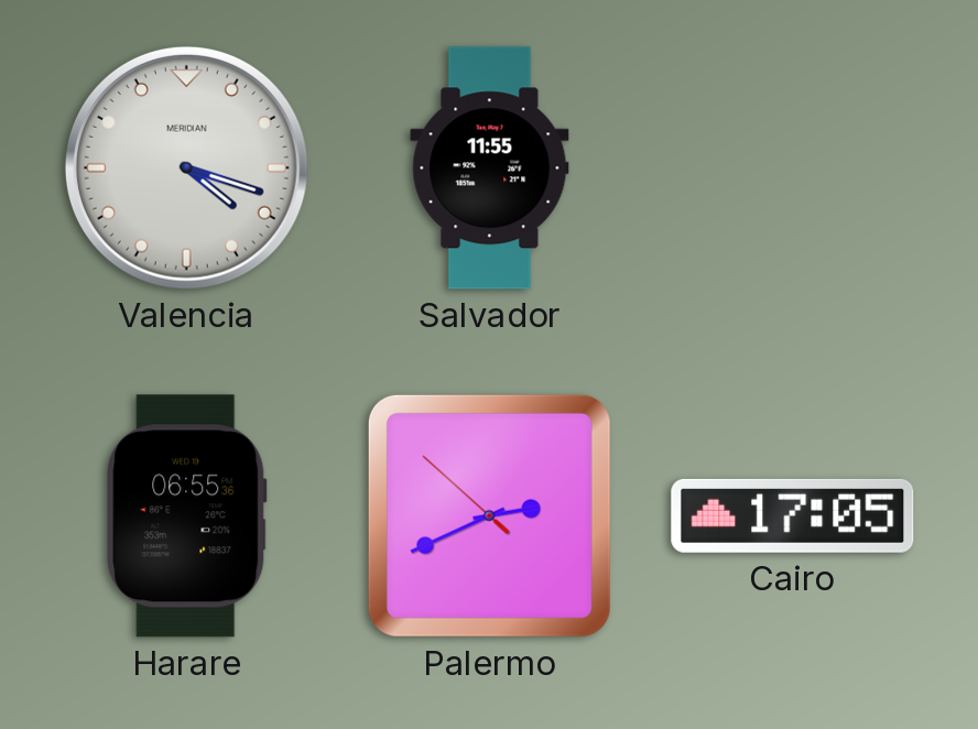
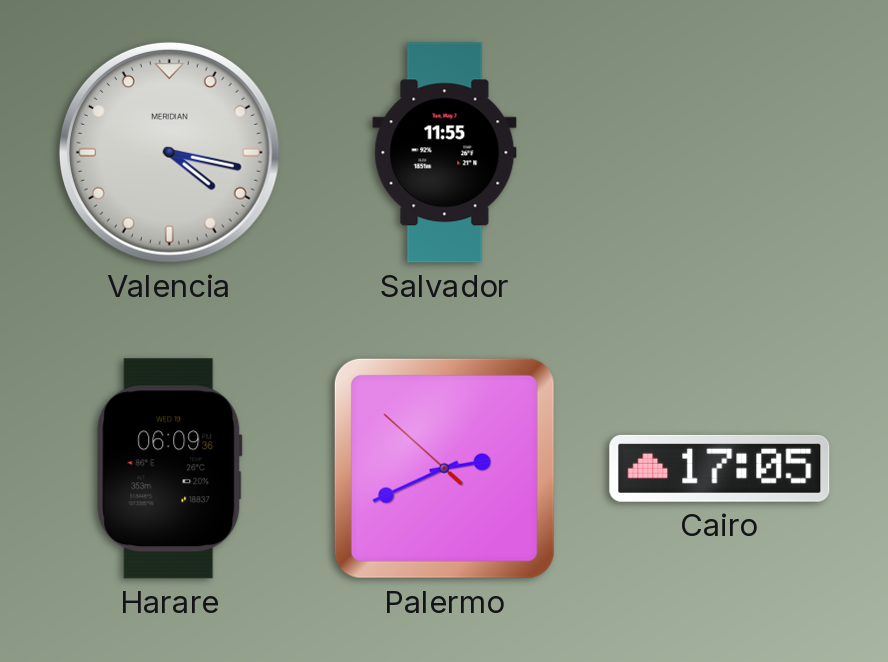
Valencia: 4:18 -> 4:17 (169, 152)
Harare: 06:55 -> 06:09 (170, 469)
